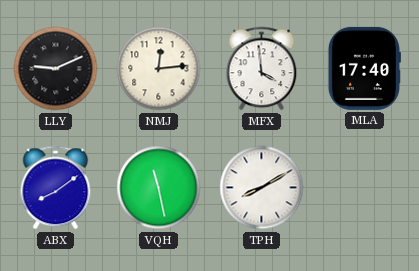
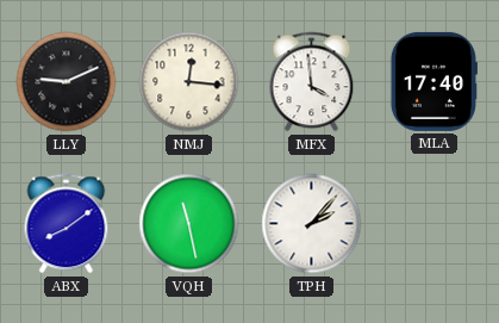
NMJ: 12:14 -> 12:16 (189, 82)
TPH: 8:10 -> 2:07 (312, 224)
